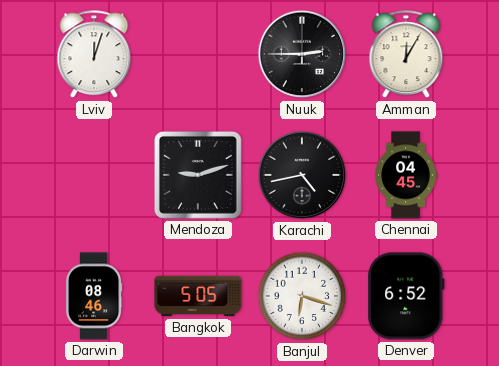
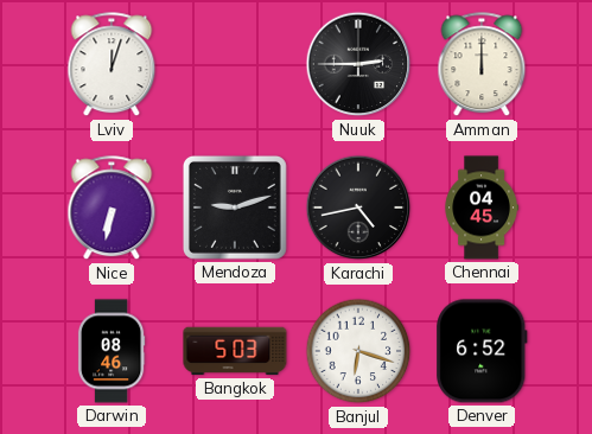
Amman: 12:05 -> 12:00 (482, 65)
Nice: none -> 6:32 (112, 209)
Bangkok: 5:05 -> 5:03 (235, 351)
